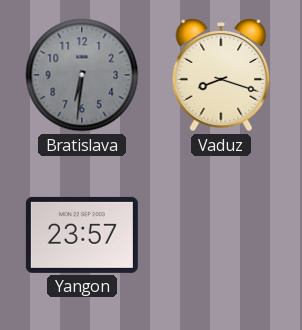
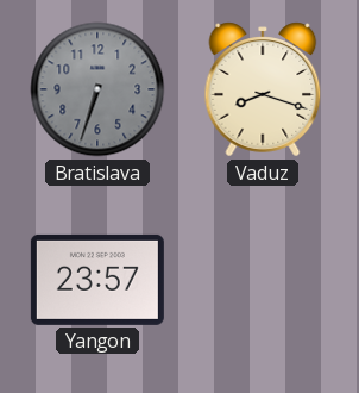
Bratislava: 6:31 -> 6:33 (97, 89)
